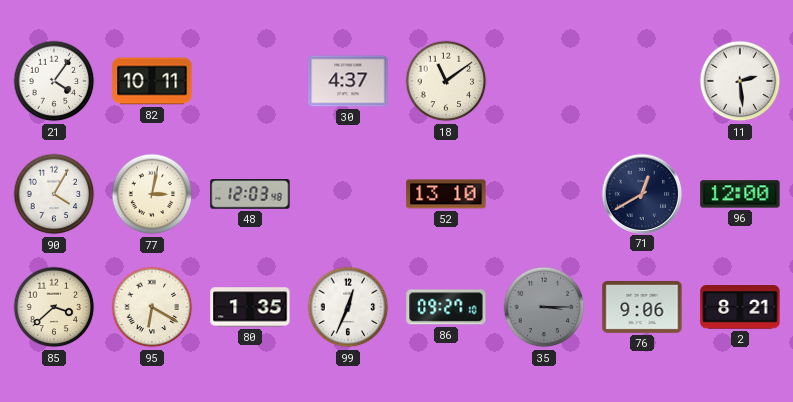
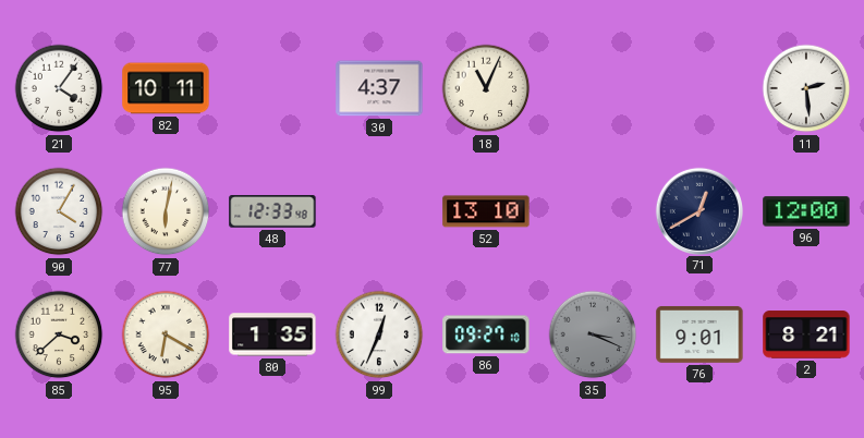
18: 11:09 -> 11:04 (486, 88)
77: 3:02 -> 6:02 (166, 211)
48: 12:03 -> 12:33 (272, 211)
35: 3:15 -> 3:19 (593, 334)
76: 9:06 -> 9:01 (699, 334)
